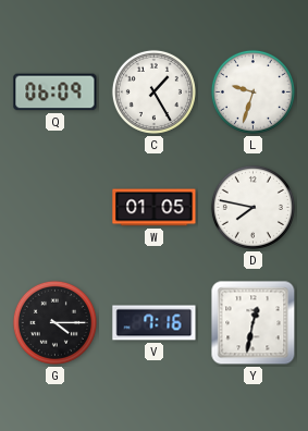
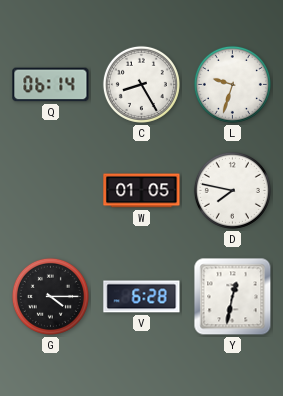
Q: 06:09 -> 06:14 (51, 85)
C: 1:25 -> 8:25 (141, 84)
V: 7:16 -> 6:28 (142, 297)
